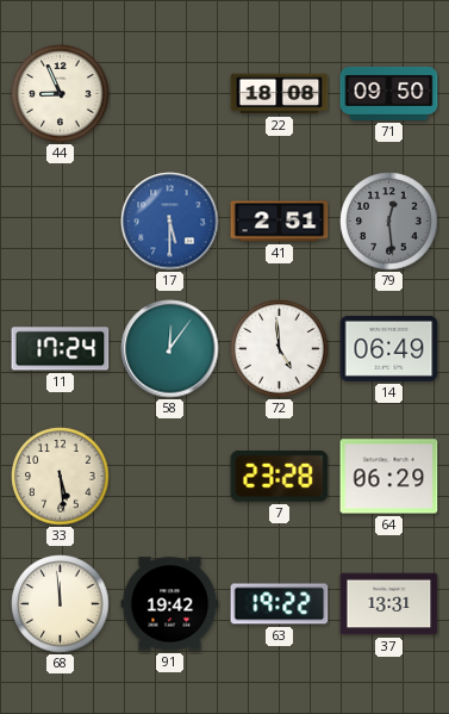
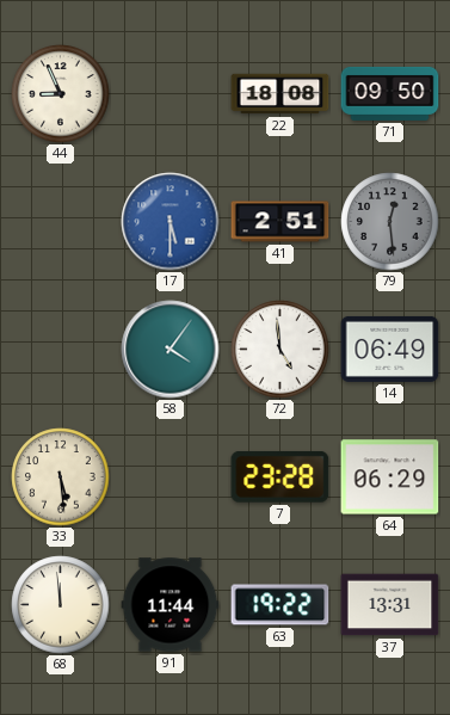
11: 17:24 -> none (61, 349)
58: 12:06 -> 4:06 (171, 350)
91: 19:42 -> 11:44 (171, 605)
